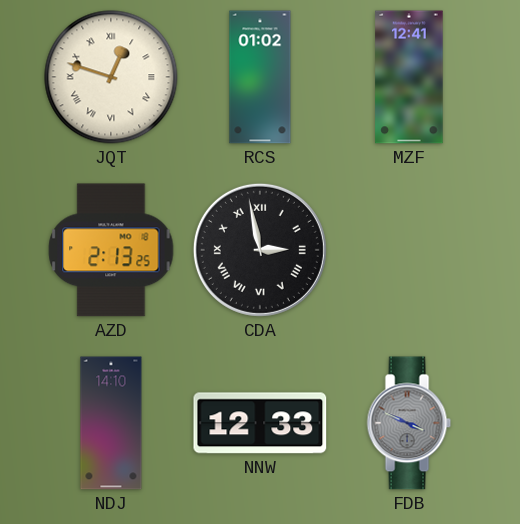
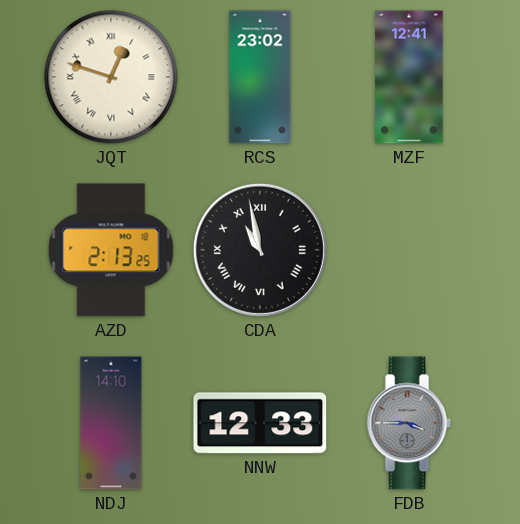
RCS: 01:02 -> 23:02 (260, 77)
CDA: 2:58 -> 10:58 (260, 250)
FDB: 3:49 -> 3:45 (409, 423)
